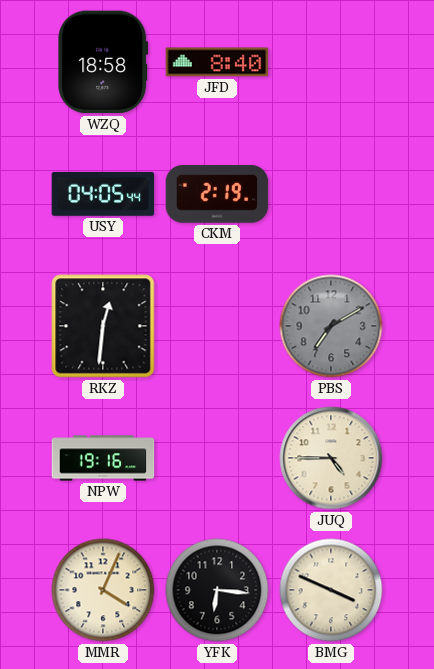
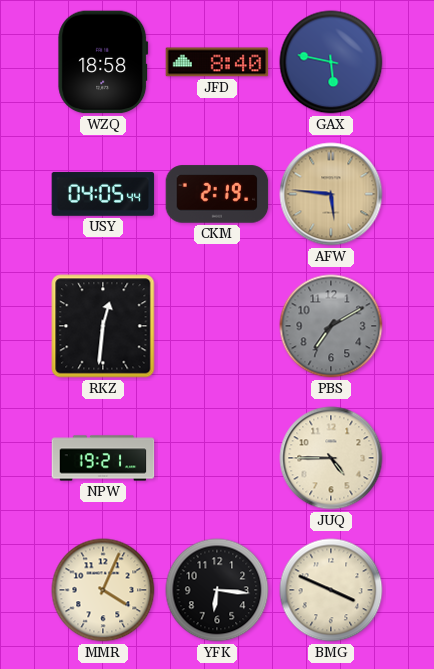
GAX: none -> 5:47 (331, 62)
AFW: none -> 5:46 (331, 194)
NPW: 19:16 -> 19:21 (103, 458)
